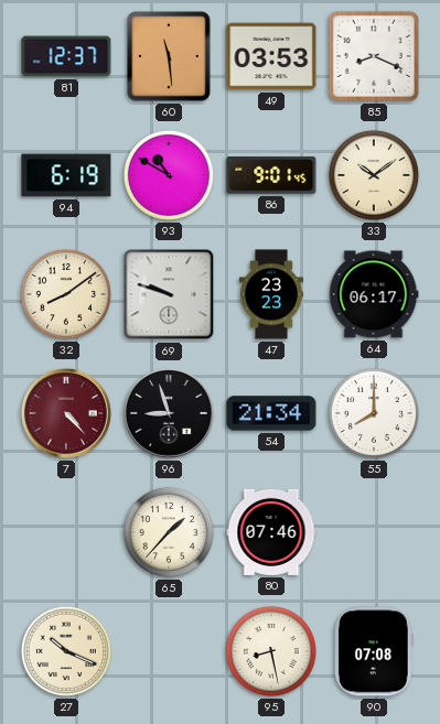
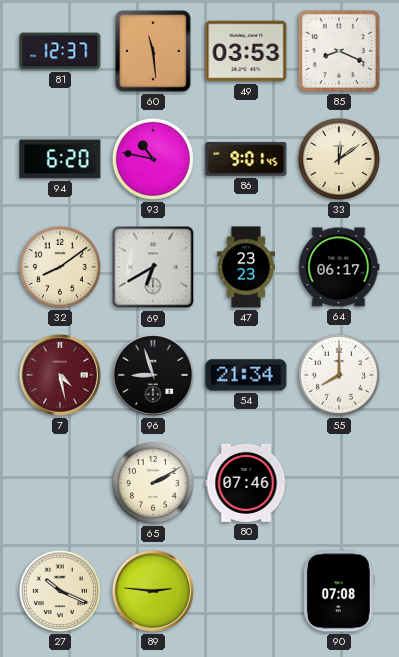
94: 6:19 -> 6:20 (60, 159)
93: 10:50 -> 10:47 (153, 159)
33: 10:09 -> 12:09 (339, 159)
69: 9:48 -> 6:40 (153, 267)
7: 4:23 -> 4:28 (60, 375)
65: 1:37 -> 2:10 (153, 483)
89: none -> 2:46 (153, 591)
95: 8:28 -> none (271, 651)
